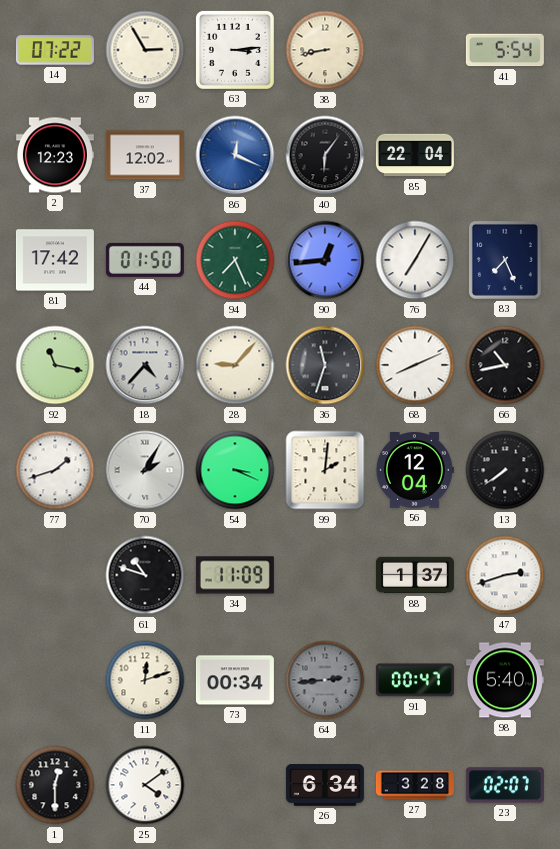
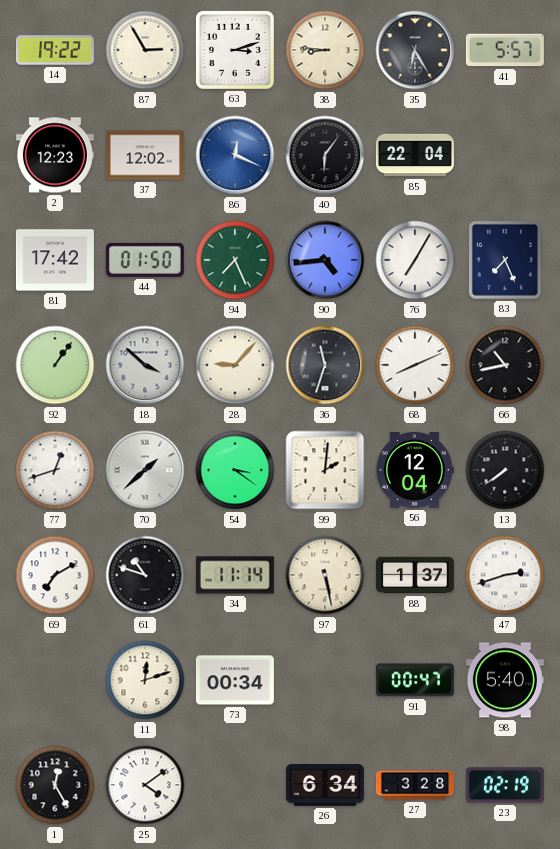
14: 07:22 -> 19:22 (55, 50)
63: 3:14 -> 3:12 (235, 50)
38: 8:43 -> 8:46 (325, 50)
35: none -> 6:25 (415, 50)
41: 5:54 -> 5:57 (505, 50)
90: 12:44 -> 4:44 (325, 260)
92: 11:17 -> 1:06 (55, 365)
18: 4:37 -> 3:52 (145, 365)
77: 1:42 -> 12:42 (55, 470)
70: 2:05 -> 1:38 (145, 470)
54: 3:19 -> 3:21 (235, 470)
69: none -> 7:10 (55, 575)
34: 11:09 -> 11:14 (235, 575)
97: none -> 5:28 (325, 575)
64: 2:44 -> none (325, 680)
1: 12:30 -> 12:25 (55, 785)
23: 02:07 -> 02:19 (505, 785)
